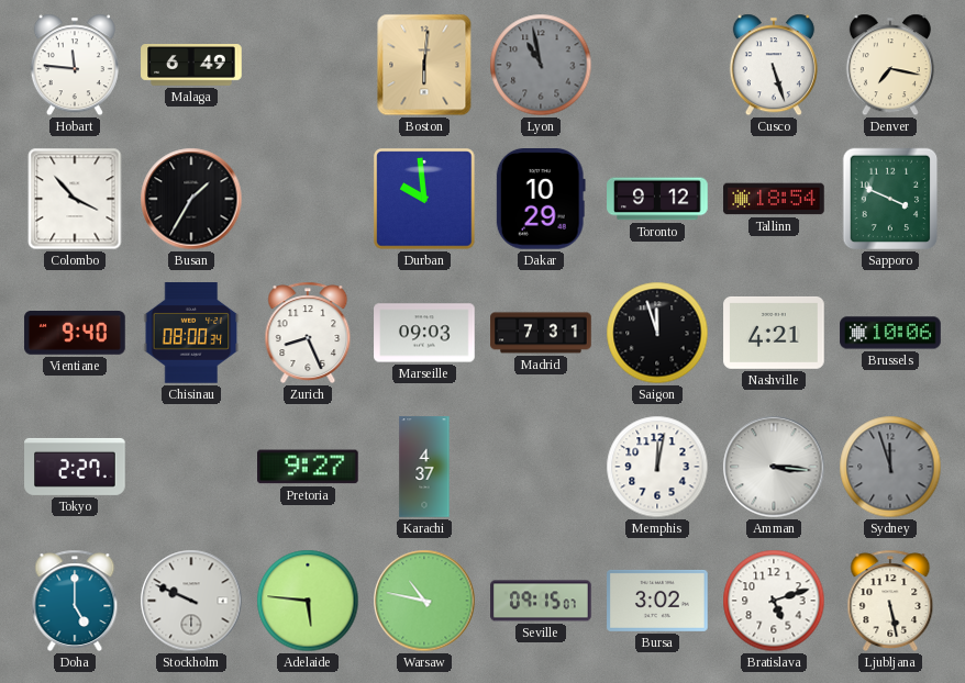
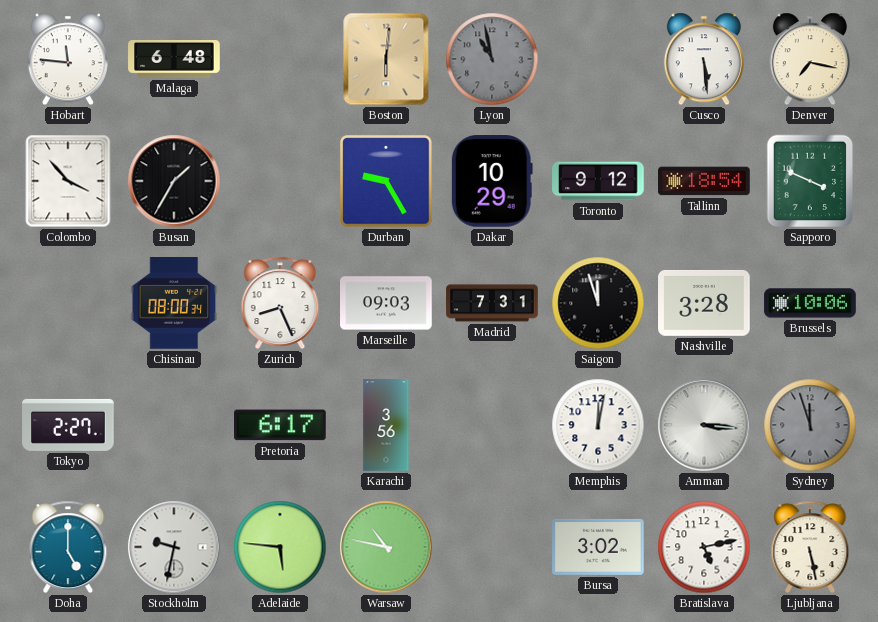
Malaga: 6:49 -> 6:48 (174, 60)
Cusco: 5:27 -> 5:29 (704, 59)
Durban: 9:59 -> 9:25 (386, 181)
Vientiane: 9:40 -> none (75, 334)
Nashville: 4:21 -> 3:28 (704, 303)
Pretoria: 9:27 -> 6:17 (281, 425)
Karachi: 4:37 -> 3:56 (386, 425)
Stockholm: 9:49 -> 9:32 (174, 547)
Seville: 09:15 -> none (541, 601)
Bratislava: 5:12 -> 5:13 (704, 547)
